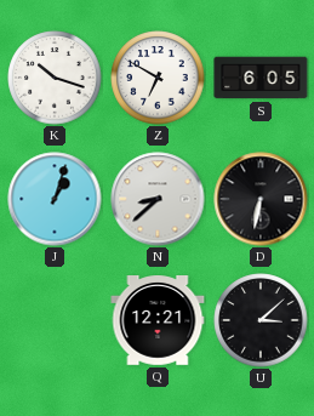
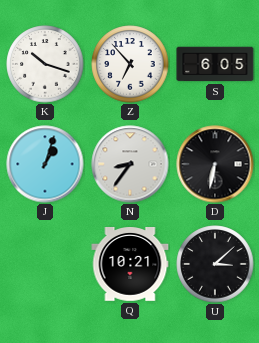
Z: 6:50 -> 6:53 (130, 64)
N: 8:38 -> 8:36 (130, 164)
Q: 12:21 -> 10:21 (130, 265)
